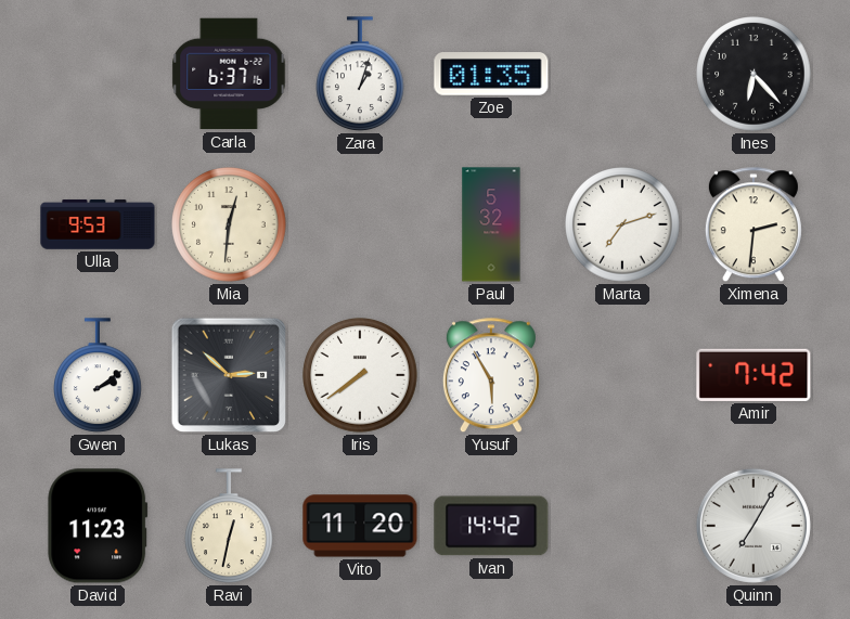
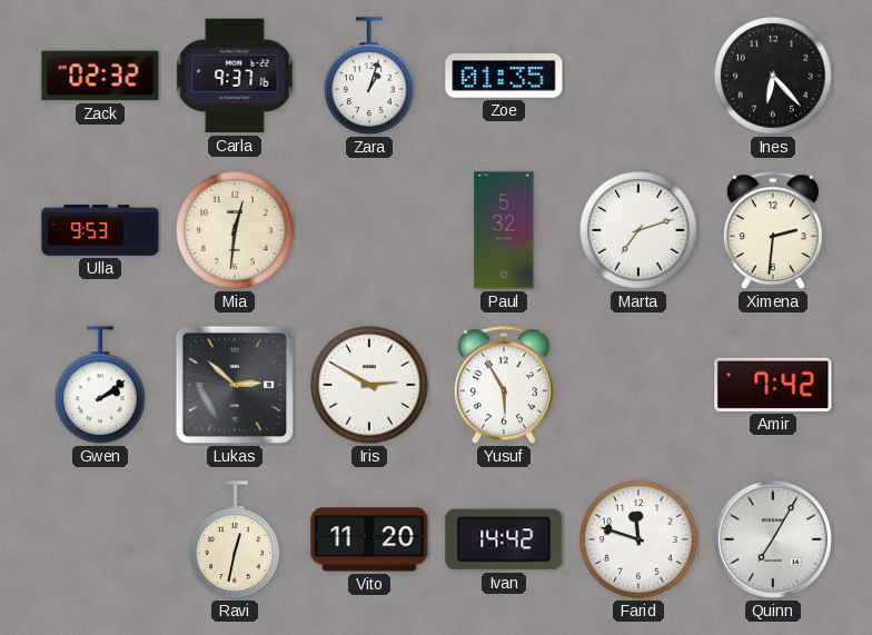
Zack: none -> 02:32 (100, 76)
Carla: 6:37 -> 9:37 (235, 76)
Iris: 7:39 -> 2:50 (369, 385)
David: 11:23 -> none (98, 526)
Farid: none -> 11:48 (638, 539)
